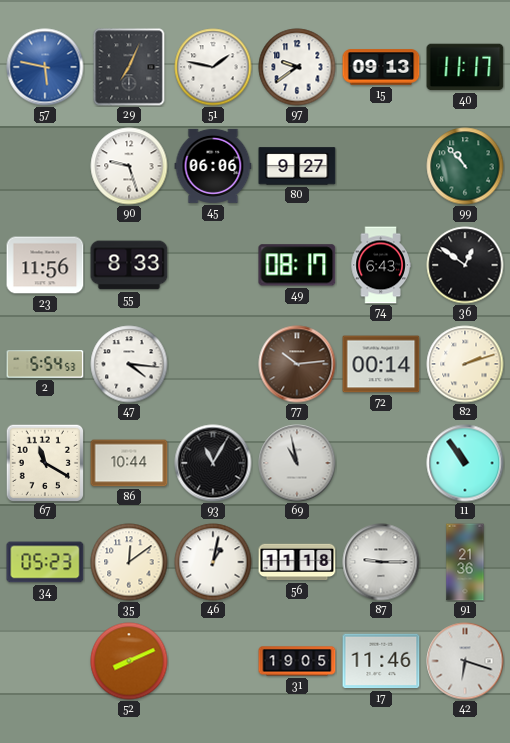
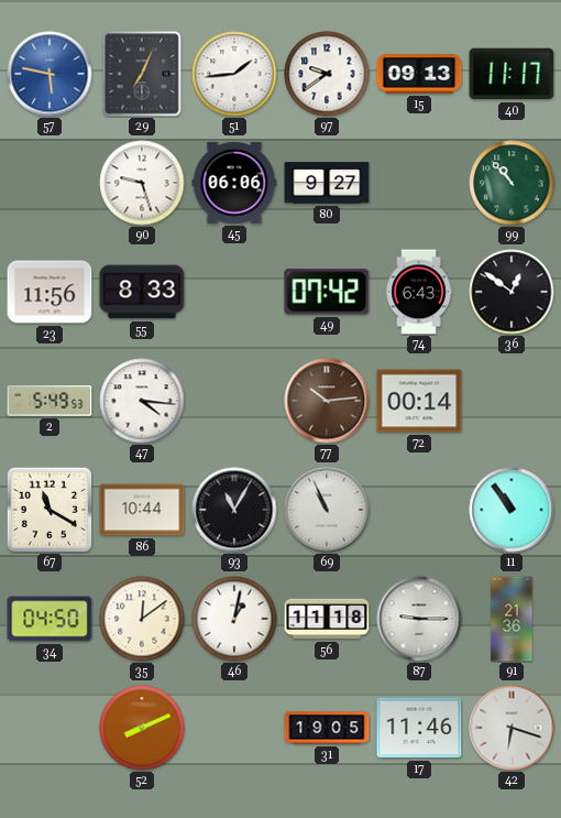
51: 1:47 -> 1:44 (234, 74)
49: 08:17 -> 07:42 (327, 292)
2: 5:54 -> 5:49 (50, 401)
82: 2:12 -> none (465, 364)
69: 10:58 -> 10:56 (327, 510)
34: 05:23 -> 04:50 (50, 619)
